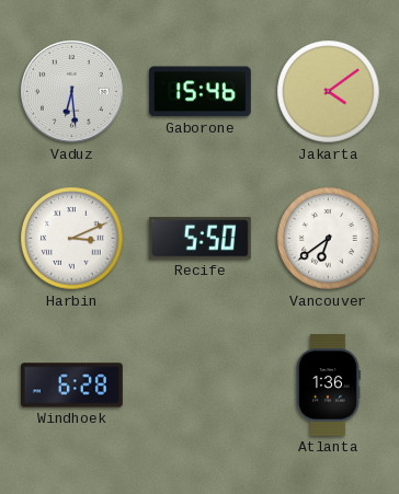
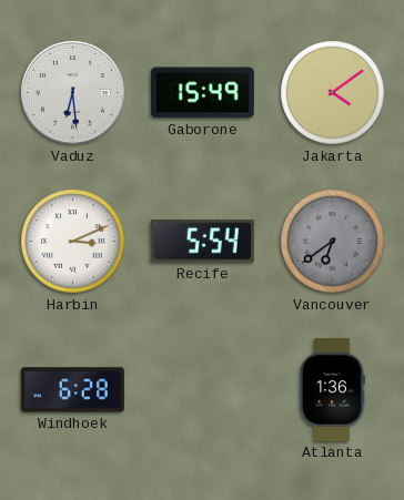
Gaborone: 15:46 -> 15:49 (202, 93)
Recife: 5:50 -> 5:54 (202, 242)
Vancouver dial: white -> grey (333, 242)
